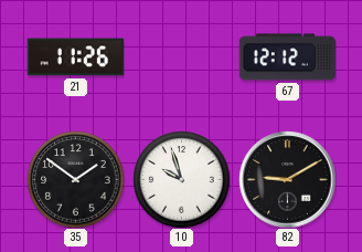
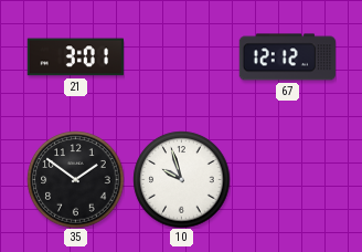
21: 11:26 -> 3:01 (75, 57)
82: 9:10 -> none (287, 179)
